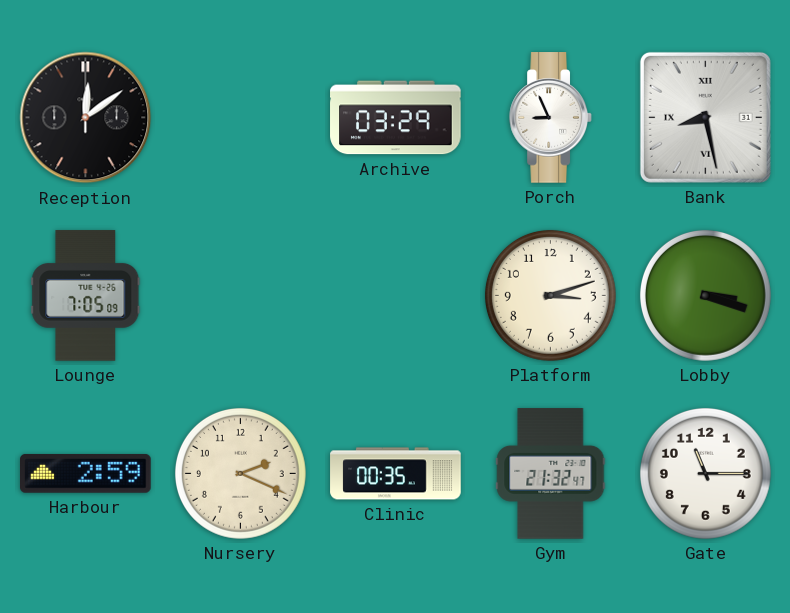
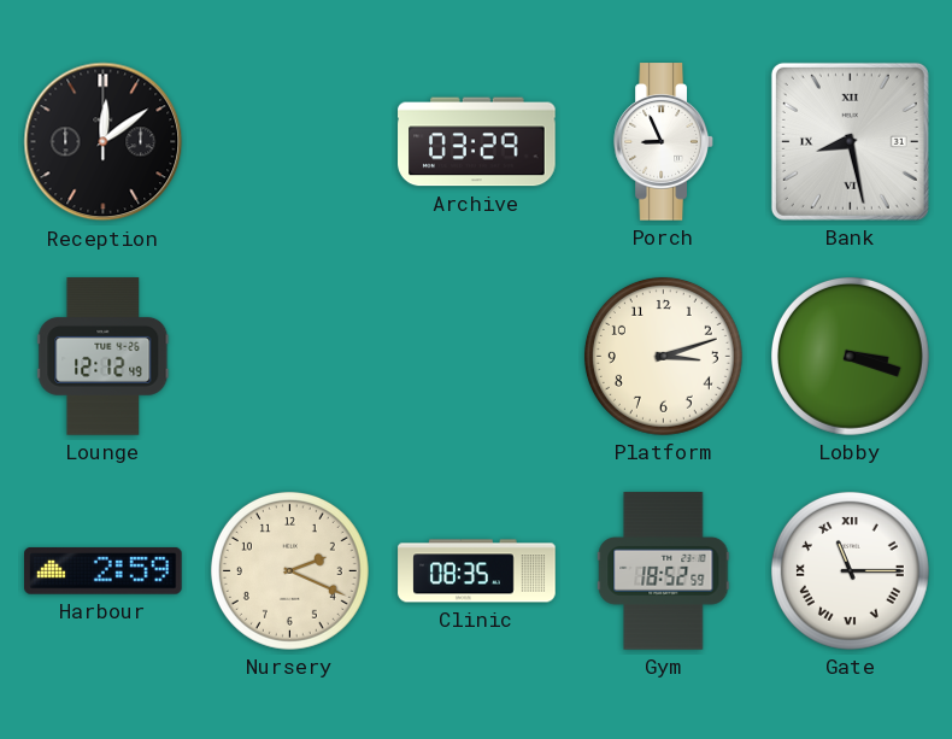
Lounge: 7:05 -> 12:12 (104, 357)
Clinic: 00:35 -> 08:35 (477, 571)
Gym: 21:32 -> 18:52 (664, 571)
Gate numerals: Arabic -> Roman (850, 570)
